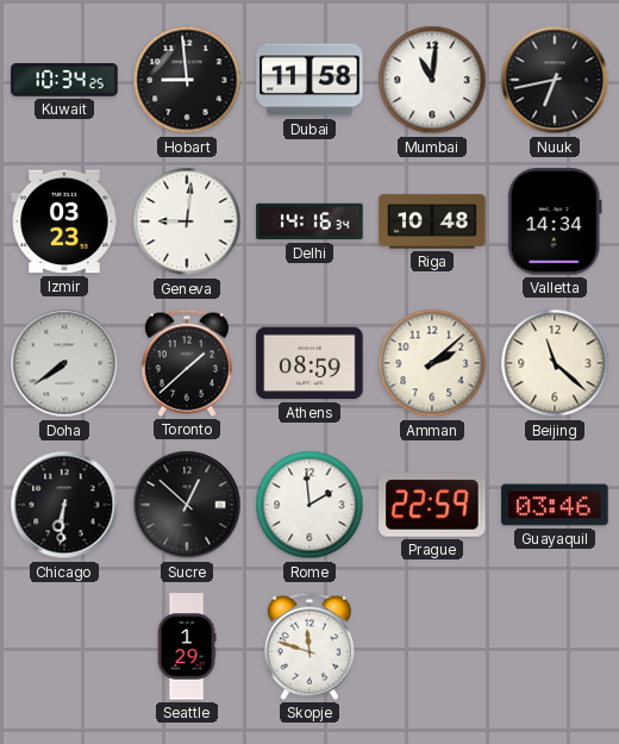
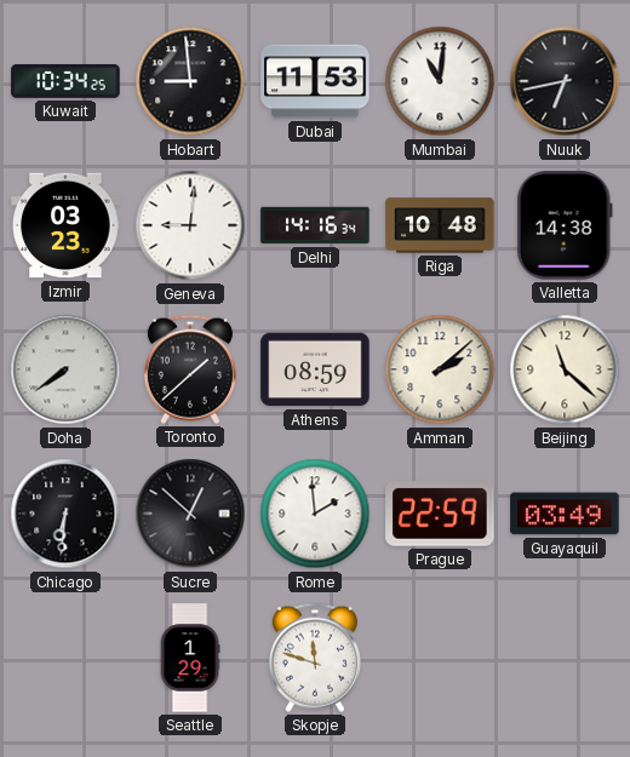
Dubai: 11:58 -> 11:53 (315, 81)
Valletta: 14:34 -> 14:38 (565, 225)
Guayaquil: 03:46 -> 03:49 (565, 514)
